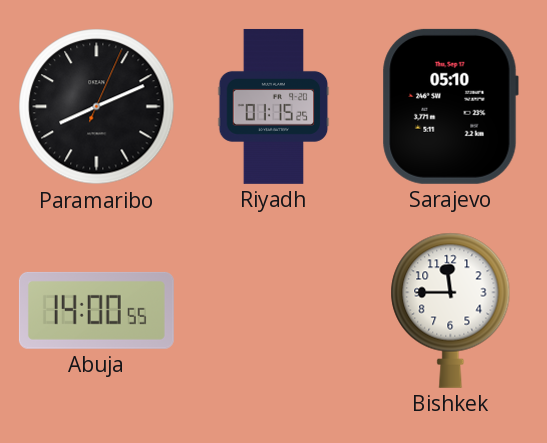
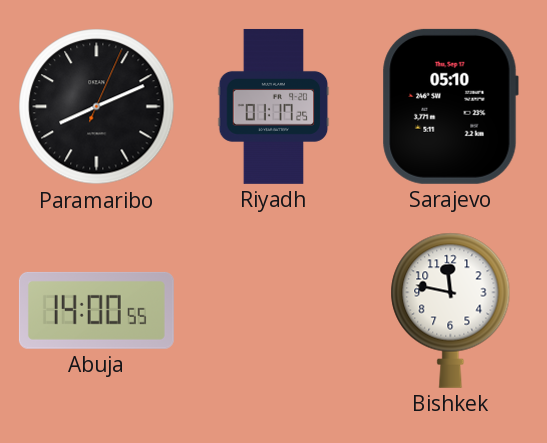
Riyadh: 01:15 -> 01:17 (274, 106)
Bishkek: 11:45 -> 11:47 (451, 310)
